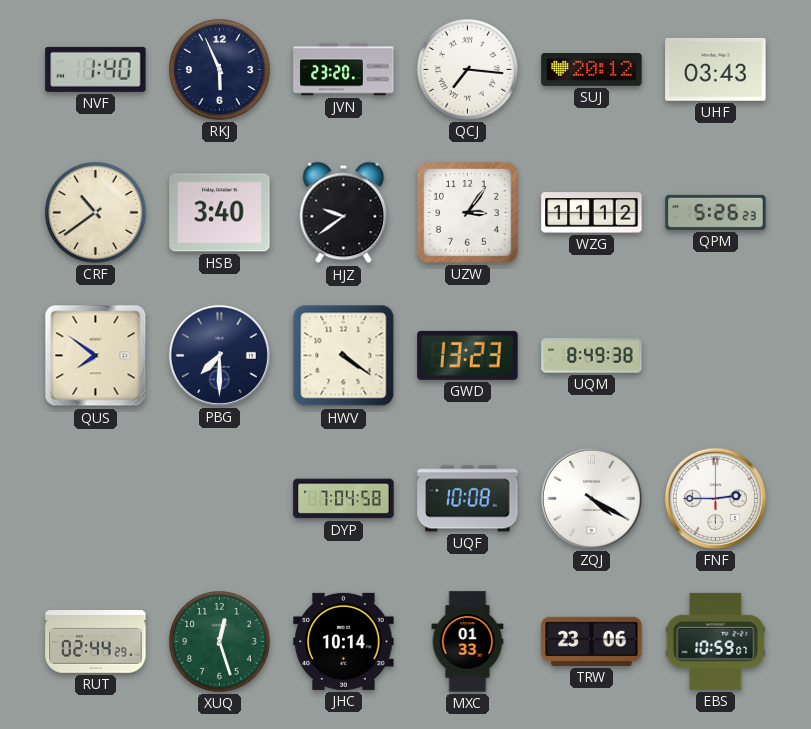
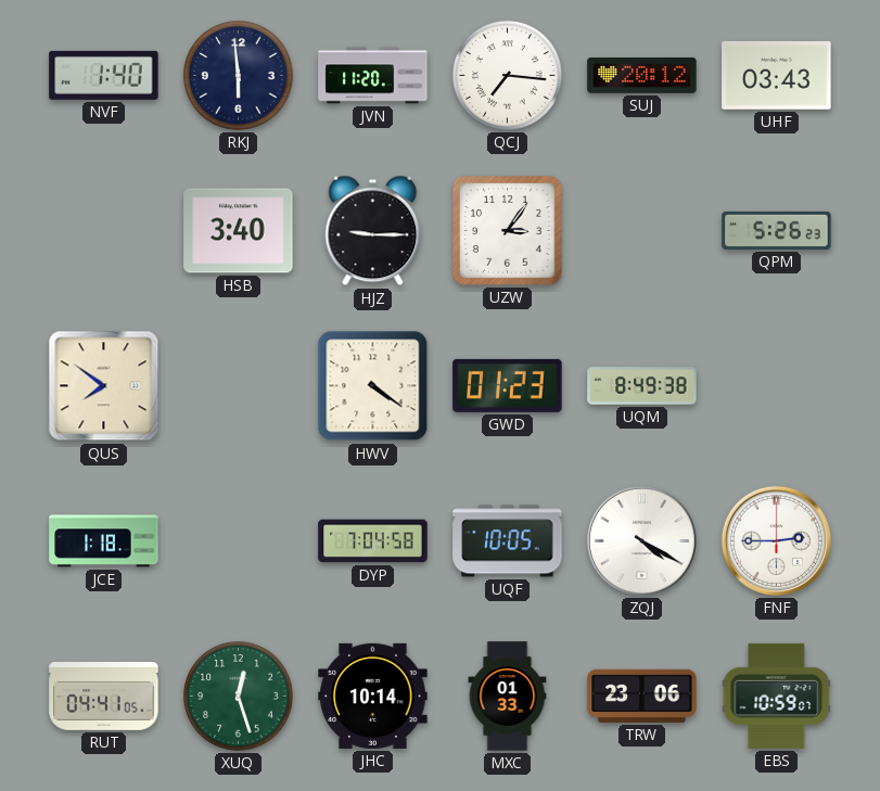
RKJ: 5:56 -> 5:59 (239, 76)
JVN: 23:20 -> 11:20 (373, 76)
CRF: 10:39 -> none (96, 213)
HJZ: 9:39 -> 9:15 (373, 231)
WZG: 11:12 -> none (592, 213)
PBG: 7:30 -> none (219, 355)
GWD: 13:23 -> 01:23 (508, 385)
JCE: none -> 1:18 (104, 541)
UQF: 10:08 -> 10:05 (508, 541)
RUT: 02:44 -> 04:41 (104, 697)
